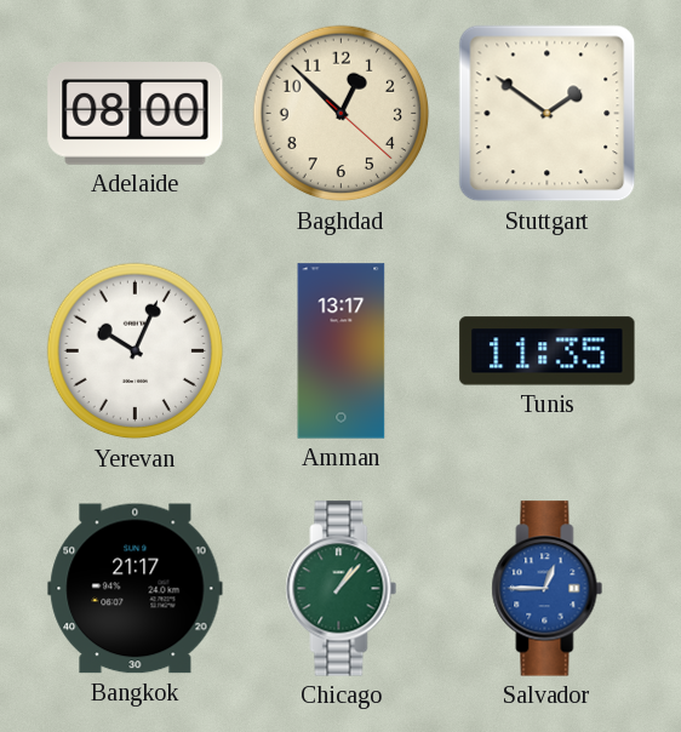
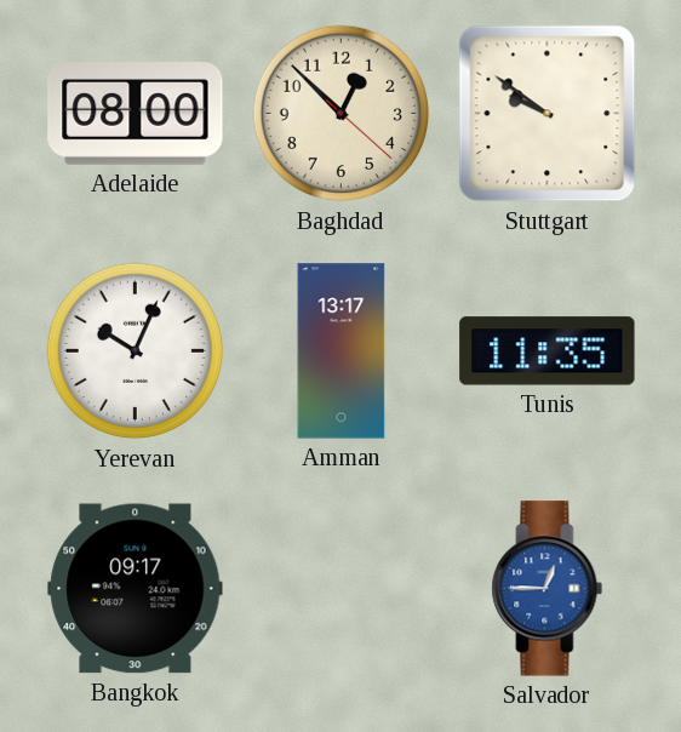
Stuttgart: 1:51 -> 9:51 (548, 114)
Bangkok: 21:17 -> 09:17 (136, 589)
Chicago: 1:07 -> none (342, 589)
